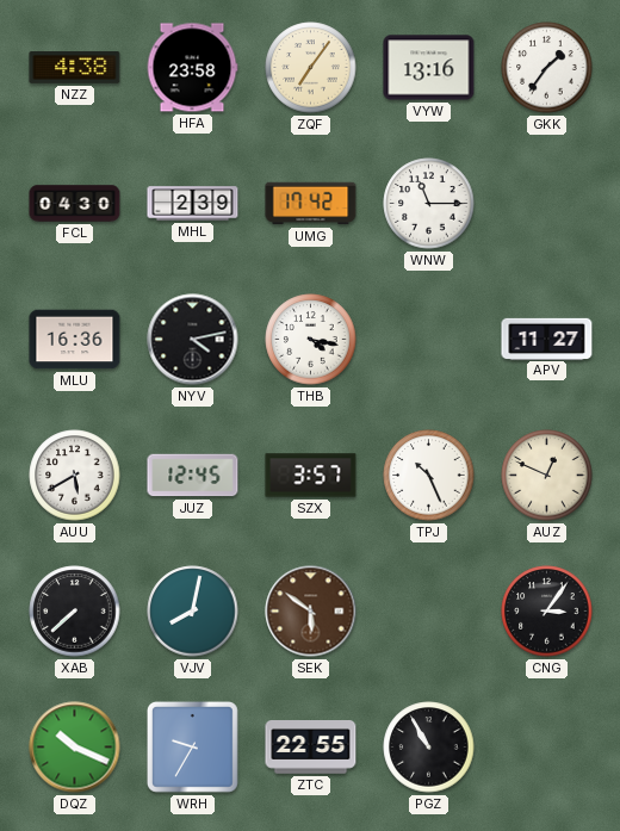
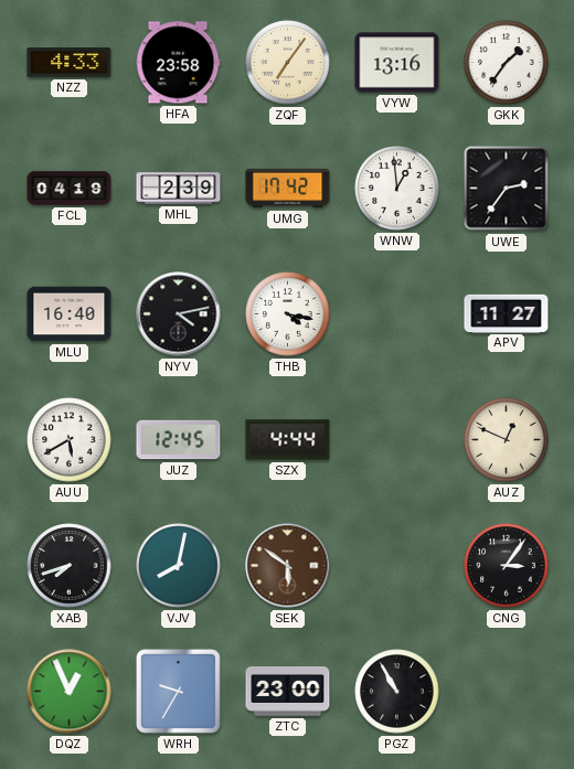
NZZ: 4:38 -> 4:33 (70, 63)
FCL: 04:30 -> 04:19 (70, 189)
WNW: 11:15 -> 12:59 (397, 189)
UWE: none -> 2:36 (507, 189)
MLU: 16:36 -> 16:40 (70, 314)
SZX: 3:57 -> 4:44 (288, 440)
TPJ: 10:26 -> none (429, 476)
XAB: 7:38 -> 7:42 (70, 566)
DQZ: 10:19 -> 12:56 (70, 692)
ZTC: 22:55 -> 23:00 (288, 692)
